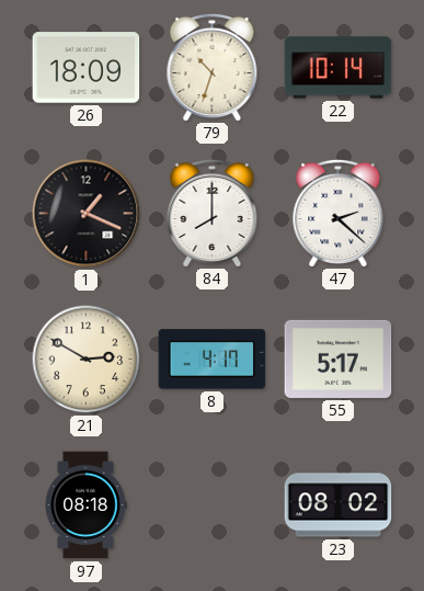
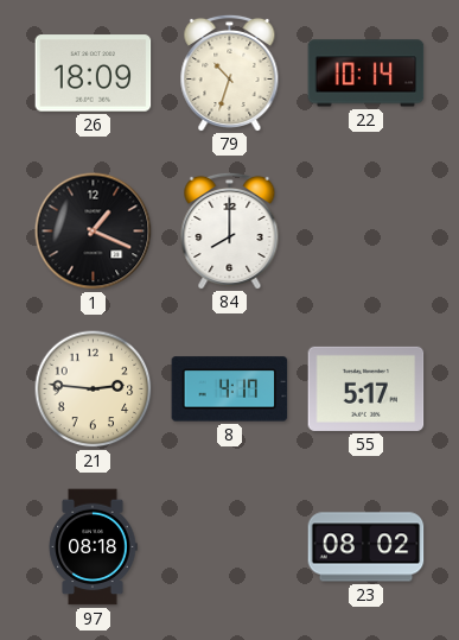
47: 2:22 -> none (339, 213)
21: 2:50 -> 2:46 (94, 389)
